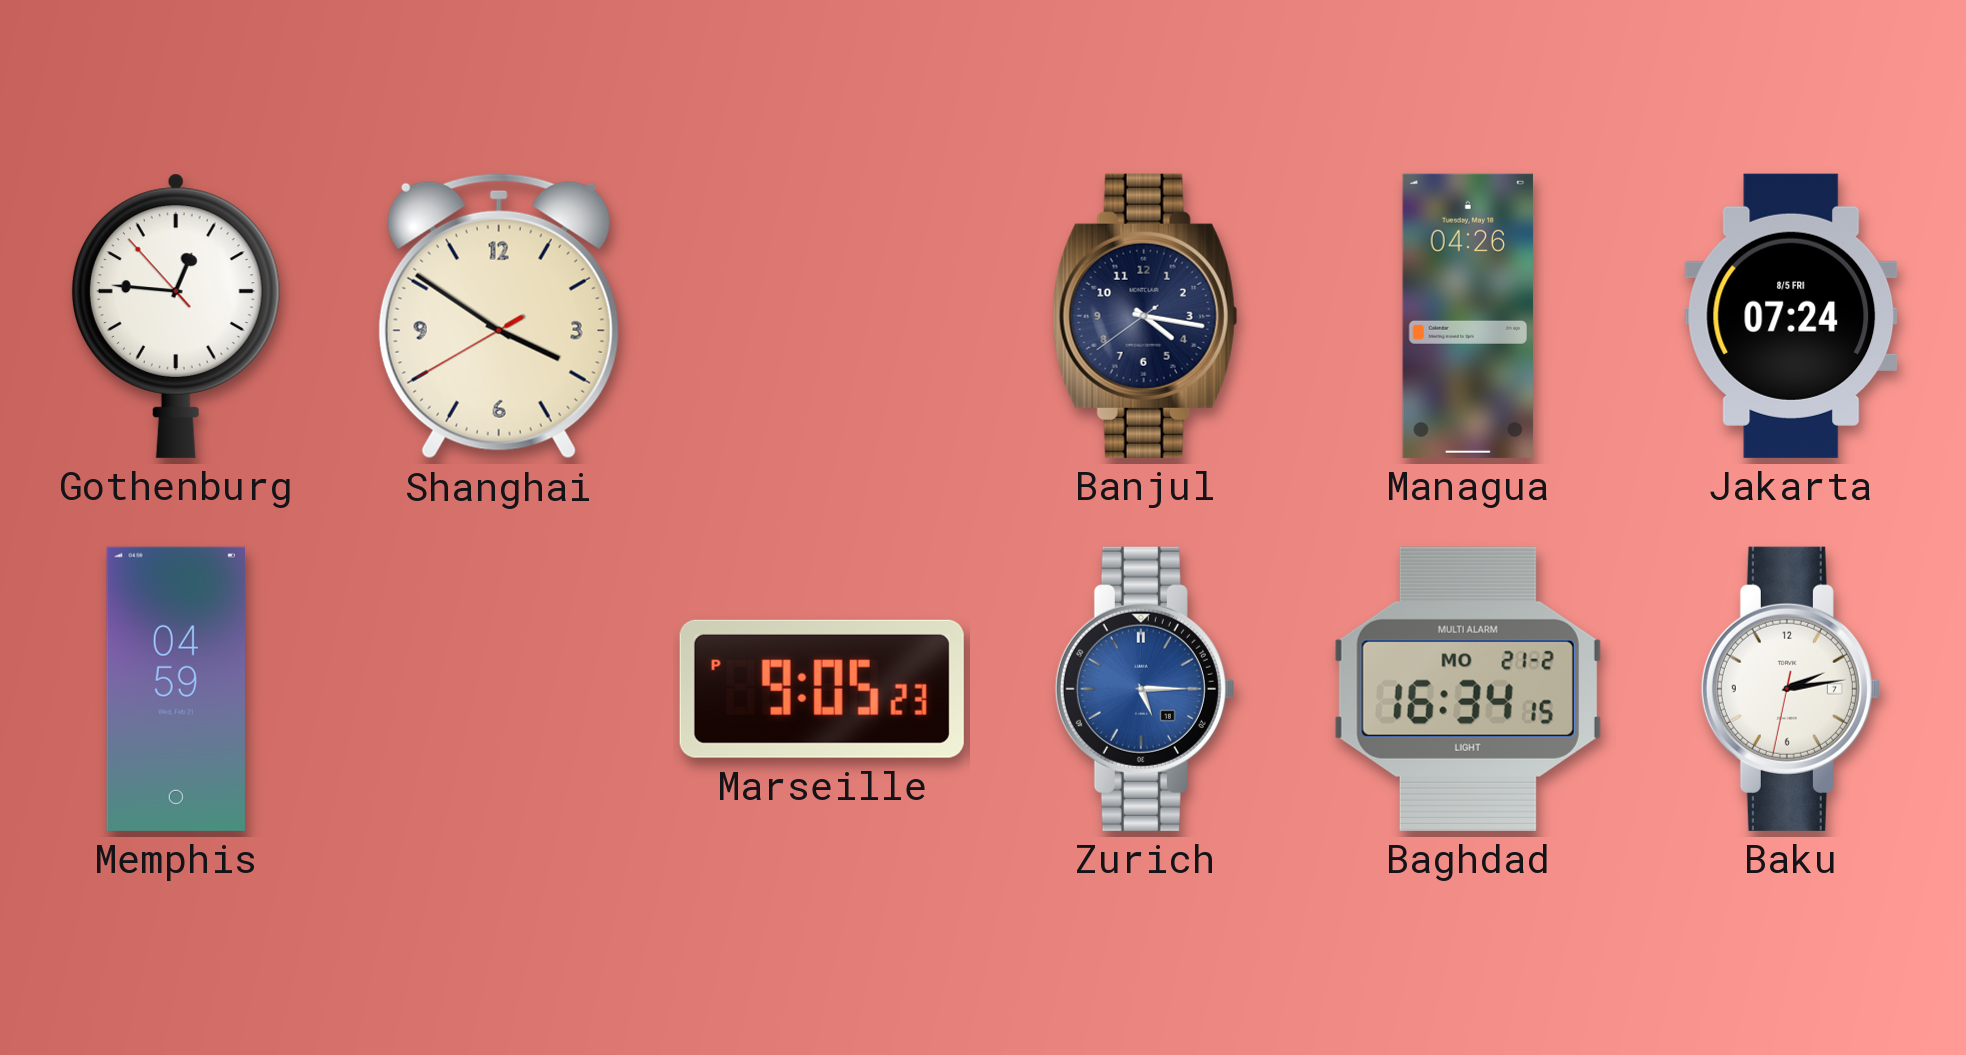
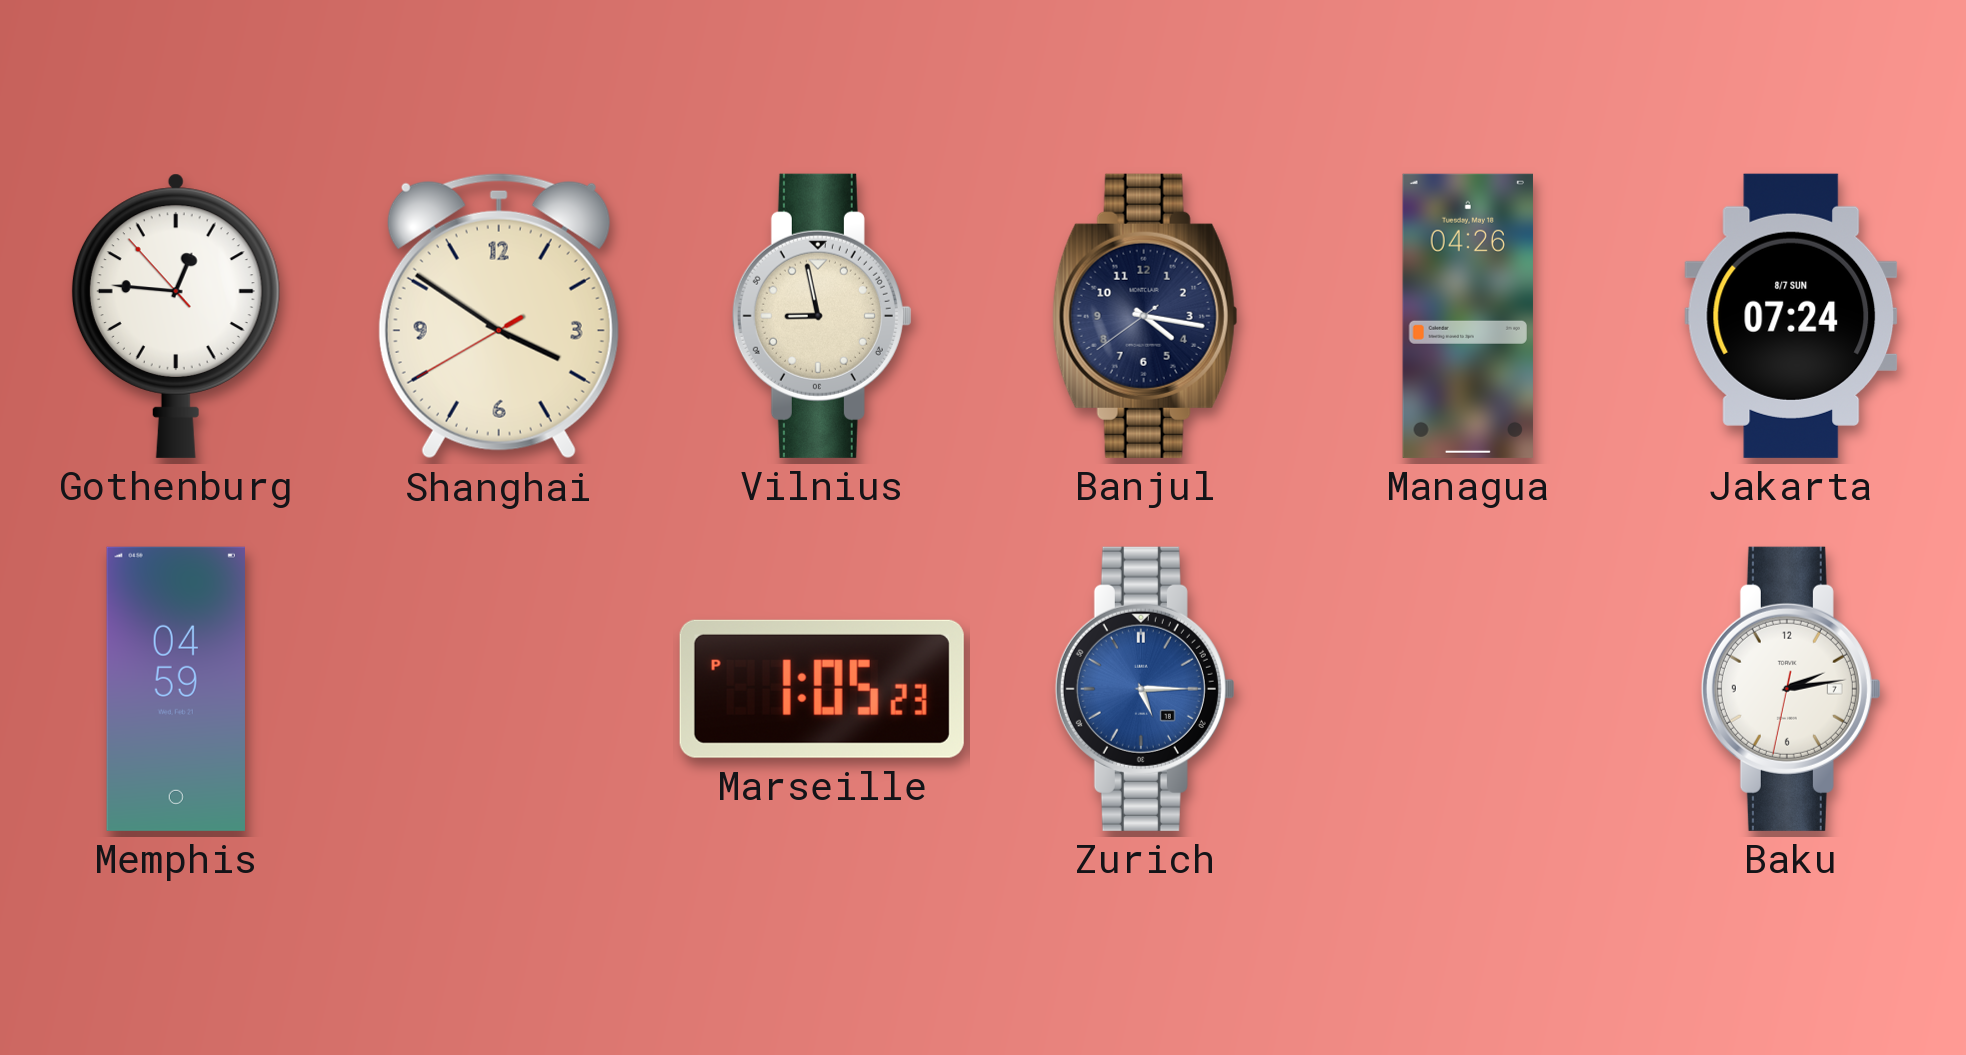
Vilnius: none -> 8:58 (822, 316)
Jakarta date: 8/5 FRI -> 8/7 SUN (1791, 316)
Marseille: 9:05 -> 1:05 (822, 689)
Baghdad: 16:34 -> none (1468, 689)
